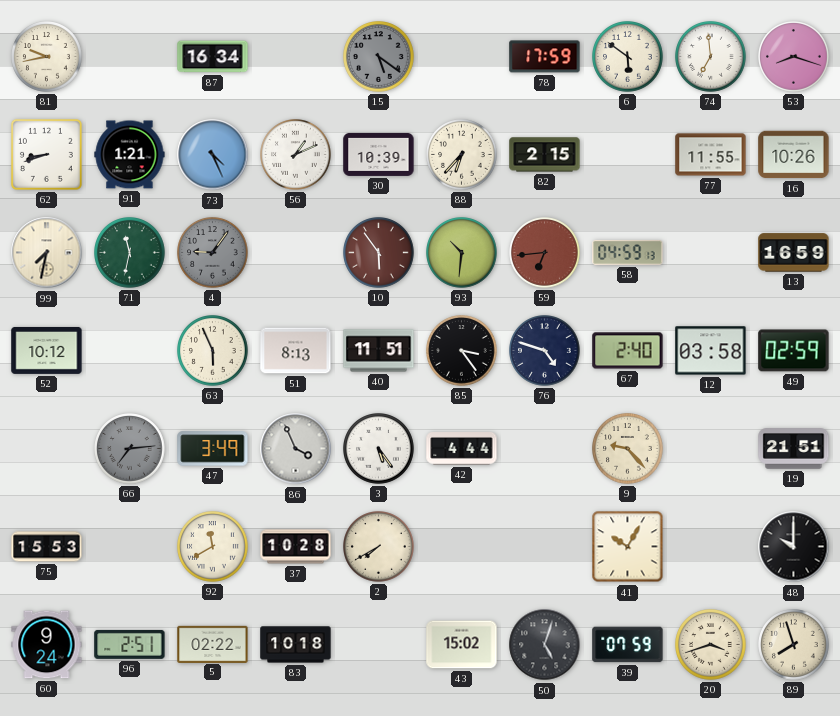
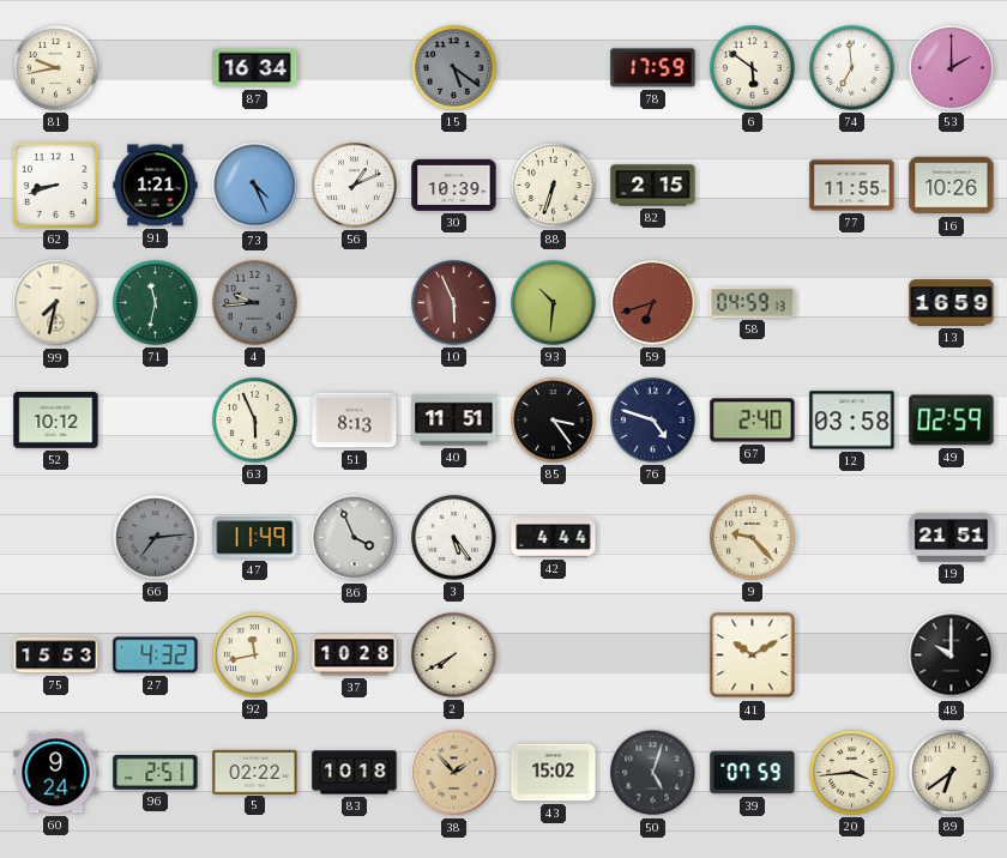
53: 8:18 -> 2:00 (952, 68)
88: 6:37 -> 6:33 (554, 186)
4: 9:06 -> 9:44 (255, 303)
10: 5:54 -> 5:56 (454, 303)
59: 6:44 -> 6:42 (653, 303)
47: 3:49 -> 11:49 (255, 538)
27: none -> 4:32 (156, 655)
92: 11:40 -> 11:43 (255, 655)
41: 10:05 -> 10:10 (753, 655)
38: none -> 1:53 (454, 773)
20: 3:42 -> 3:44 (852, 773)
89: 7:57 -> 6:39 (952, 773)
